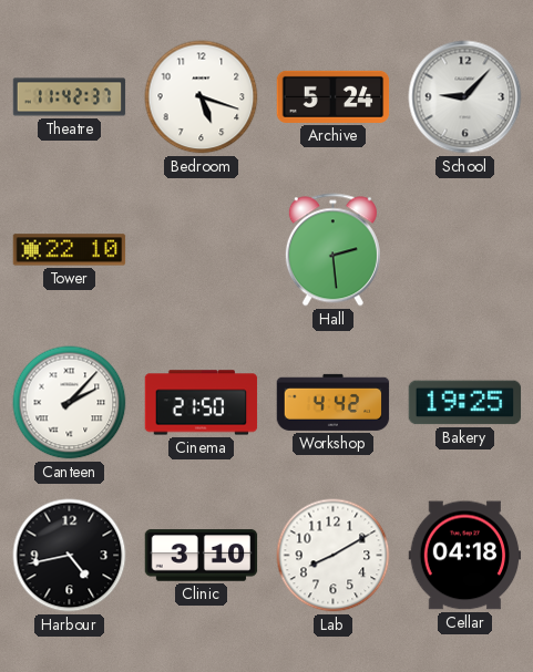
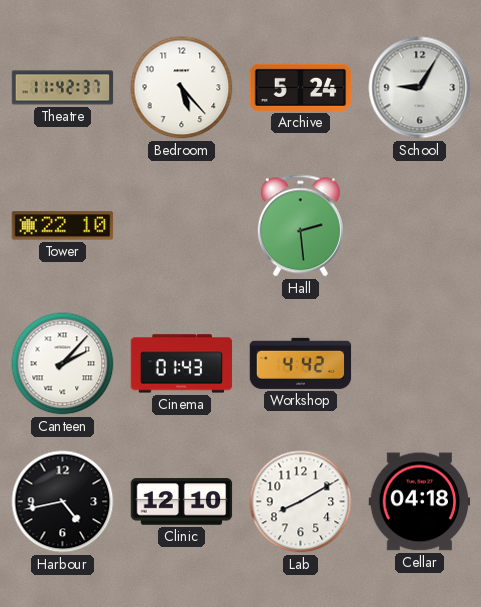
Bedroom: 5:18 -> 5:23 (182, 88)
School: 9:07 -> 9:05 (420, 88)
Cinema: 21:50 -> 01:43 (182, 364)
Bakery: 19:25 -> none (465, 403)
Clinic: 3:10 -> 12:10 (182, 502)
